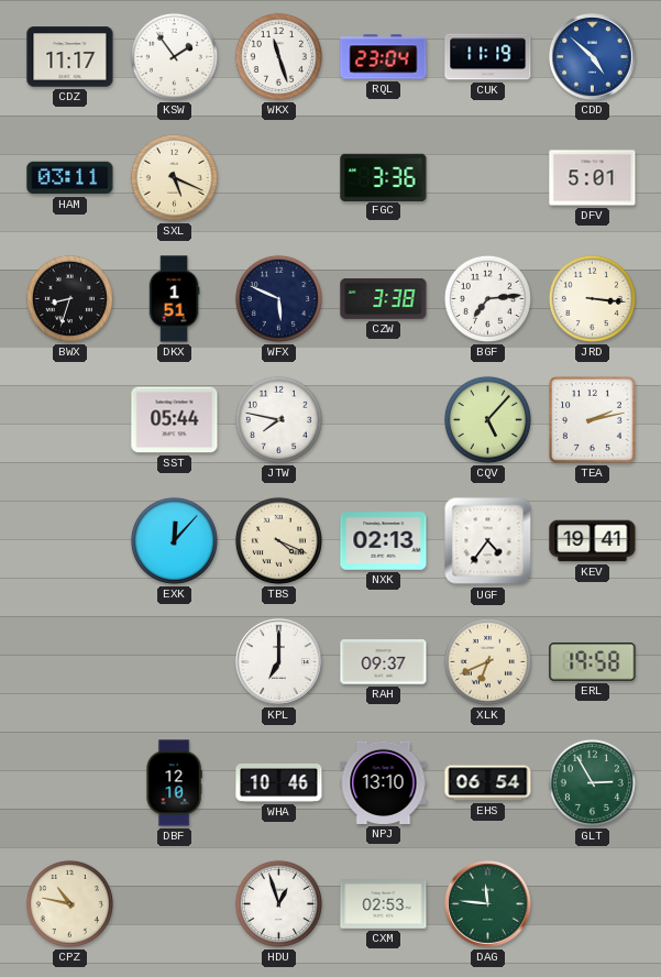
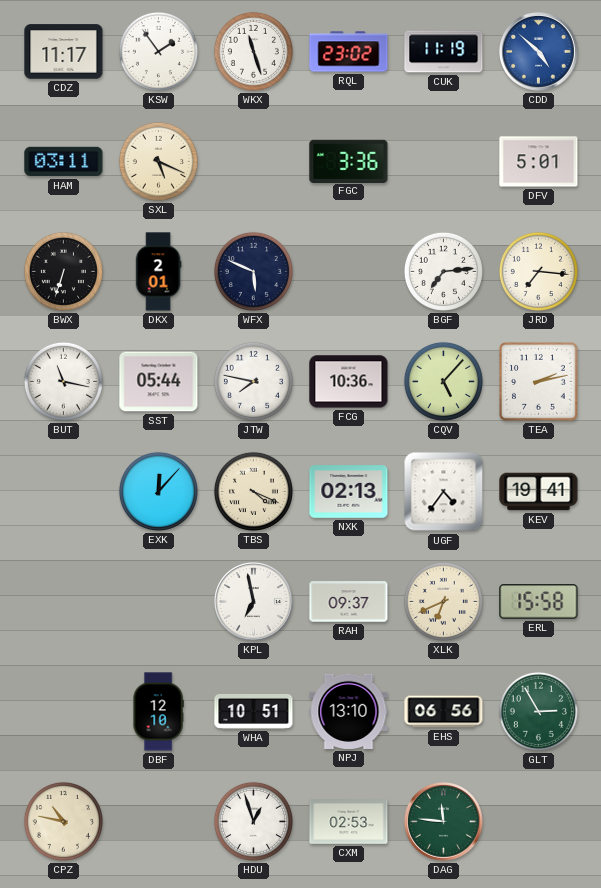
RQL: 23:04 -> 23:02 (349, 52)
BWX: 8:33 -> 6:33 (63, 271)
DKX: 1:51 -> 2:01 (158, 272)
CZW: 3:38 -> none (384, 299)
JRD: 3:16 -> 7:16 (538, 271)
BUT: none -> 11:17 (63, 381)
FCG: none -> 10:36 (349, 382)
KPL: 7:00 -> 6:58 (254, 602)
ERL: 19:58 -> 15:58 (539, 602)
WHA: 10:46 -> 10:51 (254, 711)
EHS: 06:54 -> 06:56 (444, 712)
